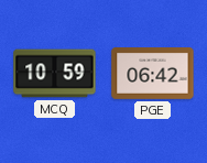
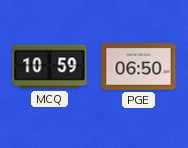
PGE: 06:42 -> 06:50 (139, 67)
